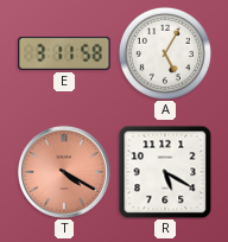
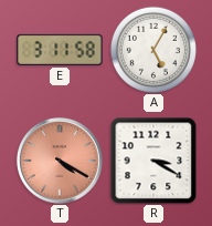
R: 5:20 -> 3:20 (153, 161)
